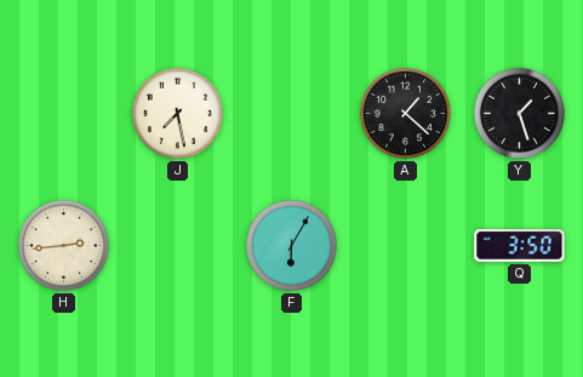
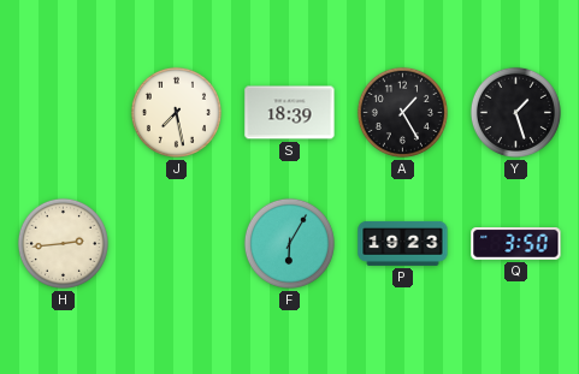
S: none -> 18:39 (290, 113)
A: 1:22 -> 1:25 (402, 112)
P: none -> 19:23 (403, 243)
